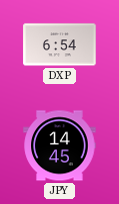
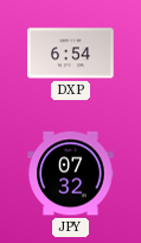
JPY: 14:45 -> 07:32 (71, 174)
